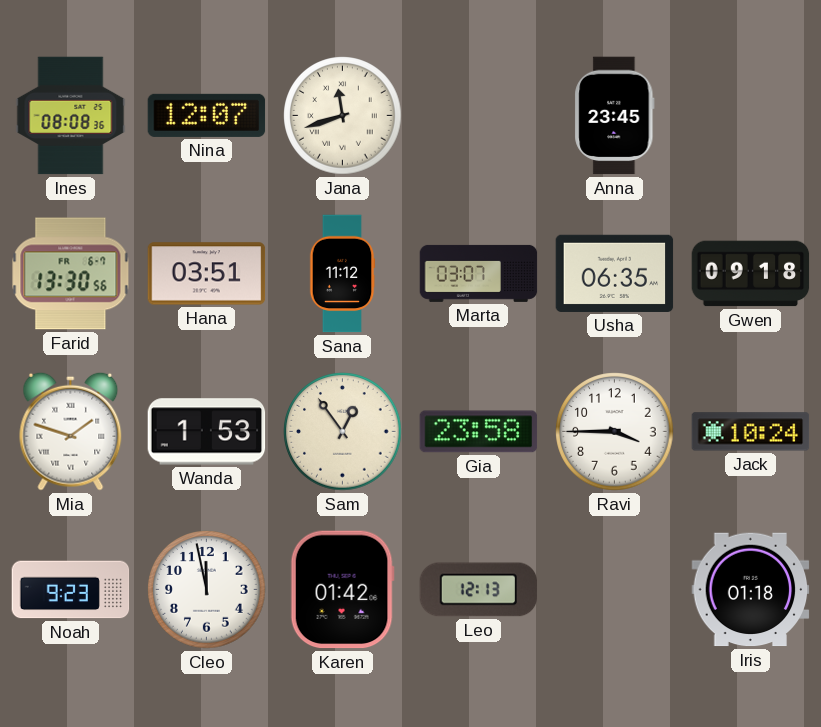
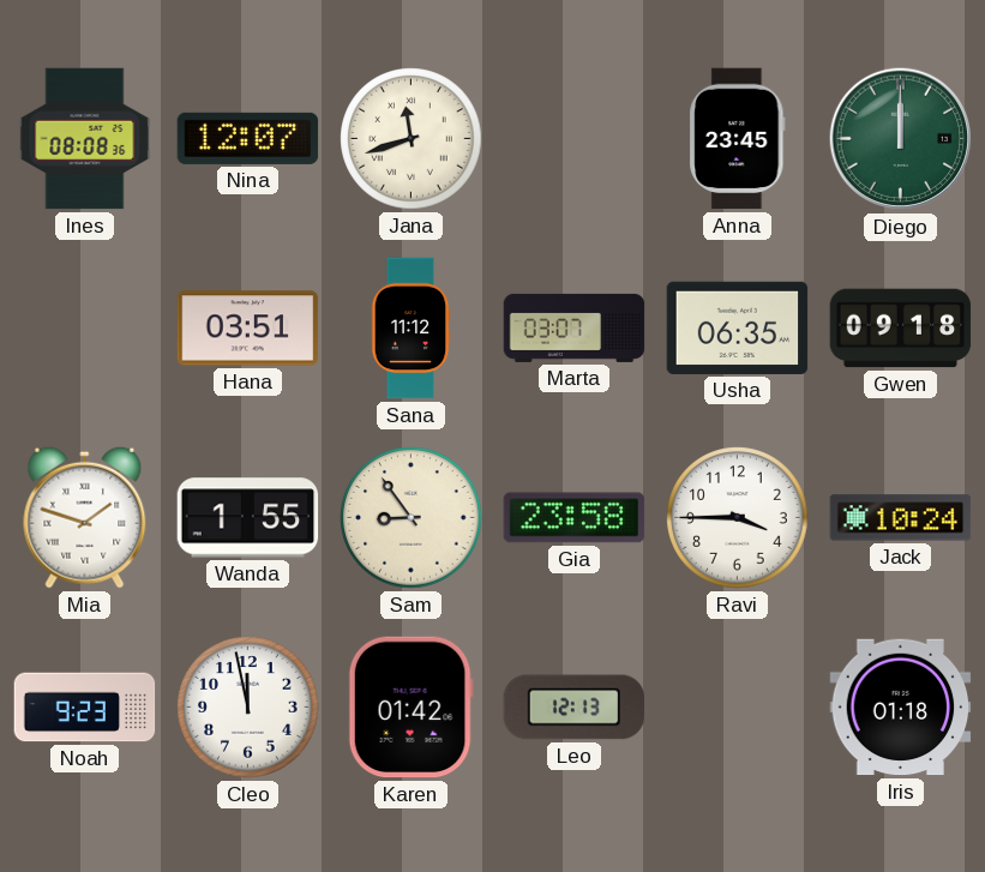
Diego: none -> 12:00 (901, 139)
Farid: 13:30 -> none (71, 274)
Wanda: 1:53 -> 1:55 (248, 518)
Sam: 12:54 -> 8:54 (412, 518)
